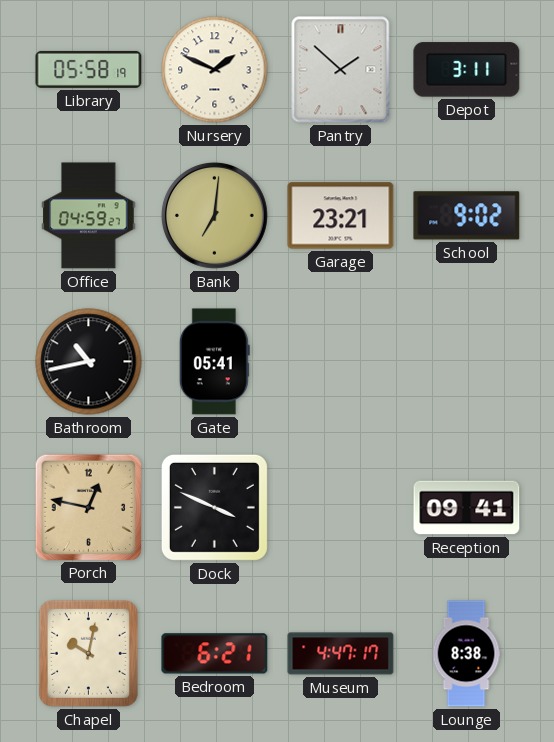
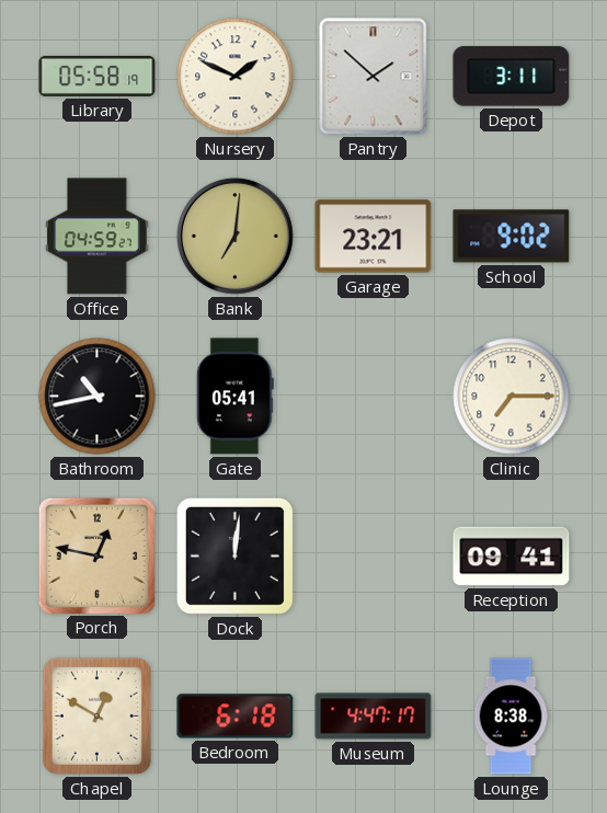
Clinic: none -> 7:15 (512, 397)
Dock: 3:49 -> 12:01 (234, 556)
Chapel: 10:02 -> 12:50 (96, 715)
Bedroom: 6:21 -> 6:18 (236, 717)
